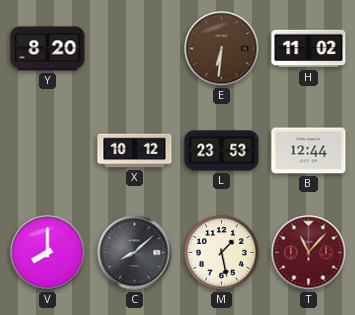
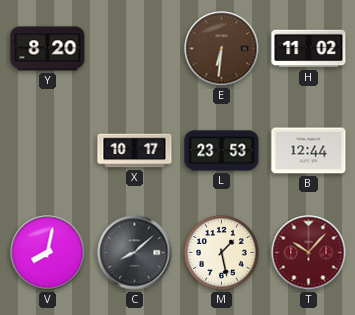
X: 10:12 -> 10:17 (135, 151)
V: 8:00 -> 8:02 (48, 253)
T: 11:07 -> 10:07 (309, 253)
